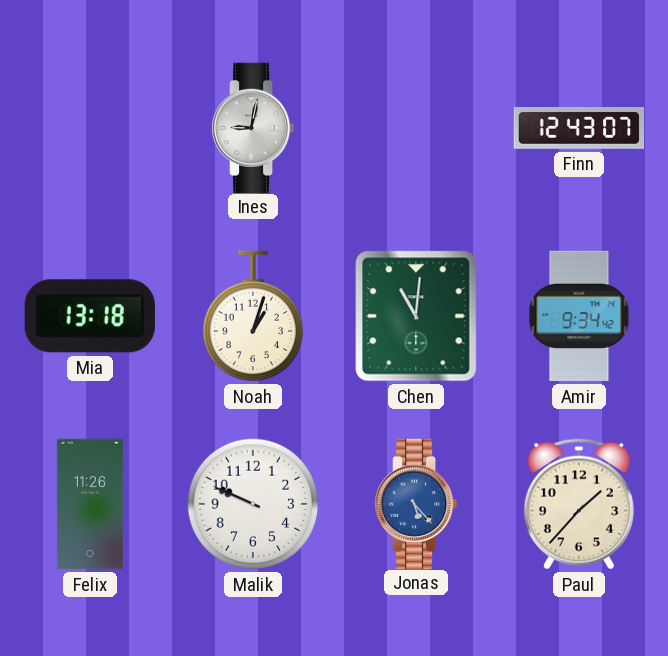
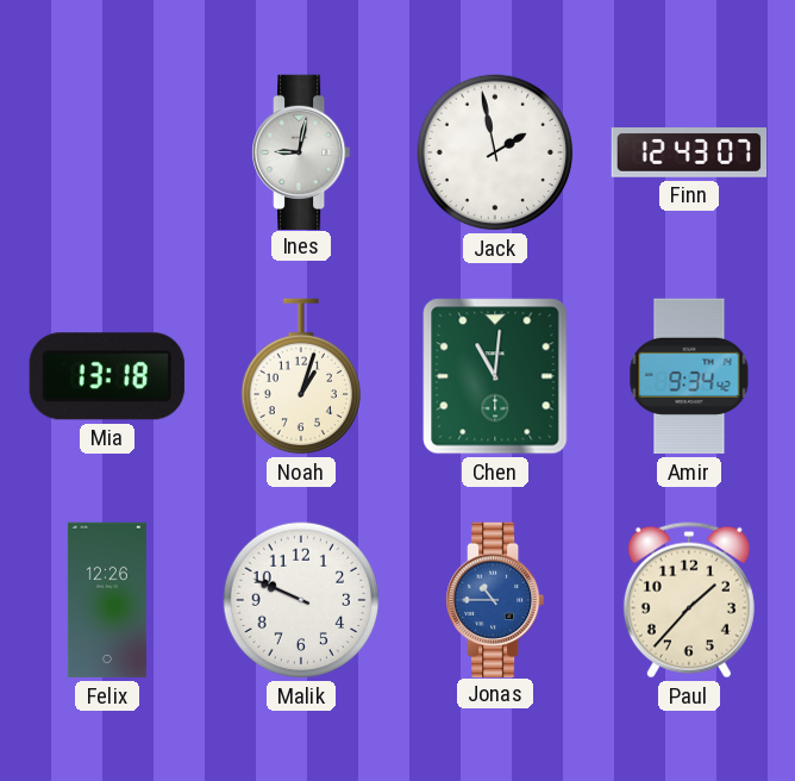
Jack: none -> 1:58 (495, 152)
Felix: 11:26 -> 12:26 (107, 600)
Jonas: 5:23 -> 10:45 (496, 599)
